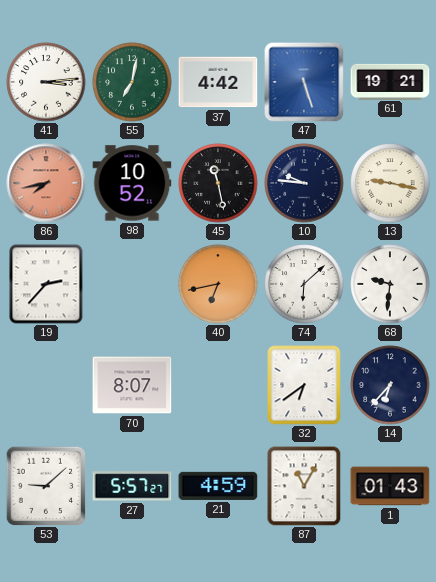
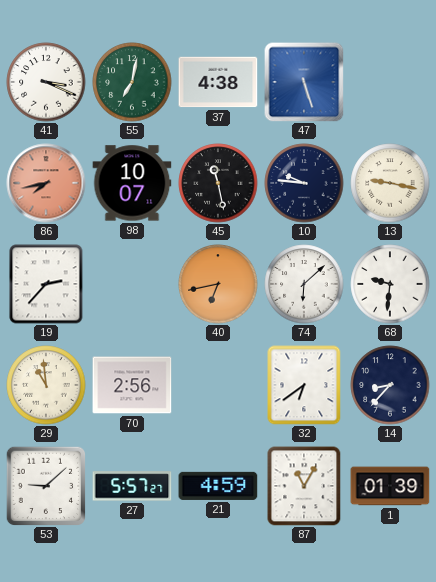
41: 3:14 -> 3:19 (46, 82)
37: 4:42 -> 4:38 (218, 82)
61: 19:21 -> none (390, 81)
98: 10:52 -> 10:07 (132, 183)
29: none -> 10:59 (46, 385)
70: 8:07 -> 2:56 (132, 385)
14: 6:37 -> 8:37 (390, 385)
1: 01:43 -> 01:39 (390, 486)
